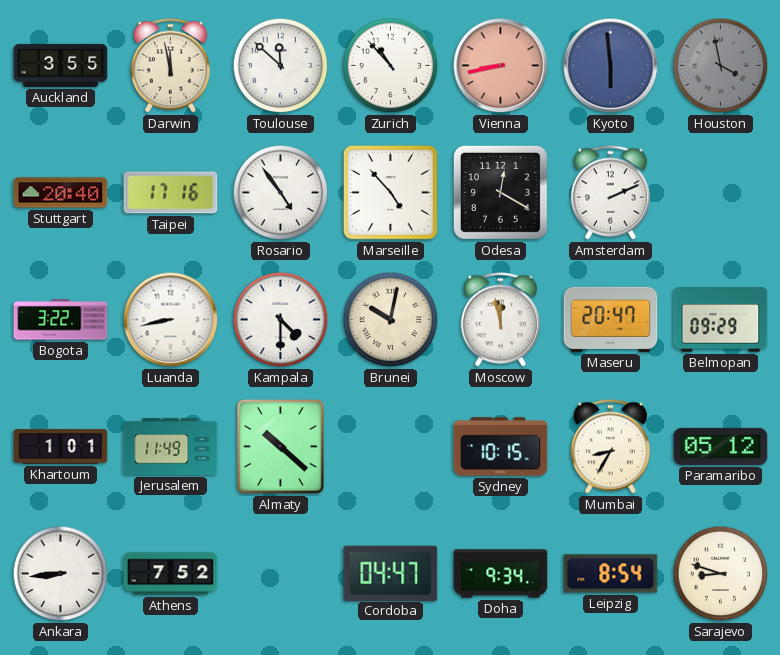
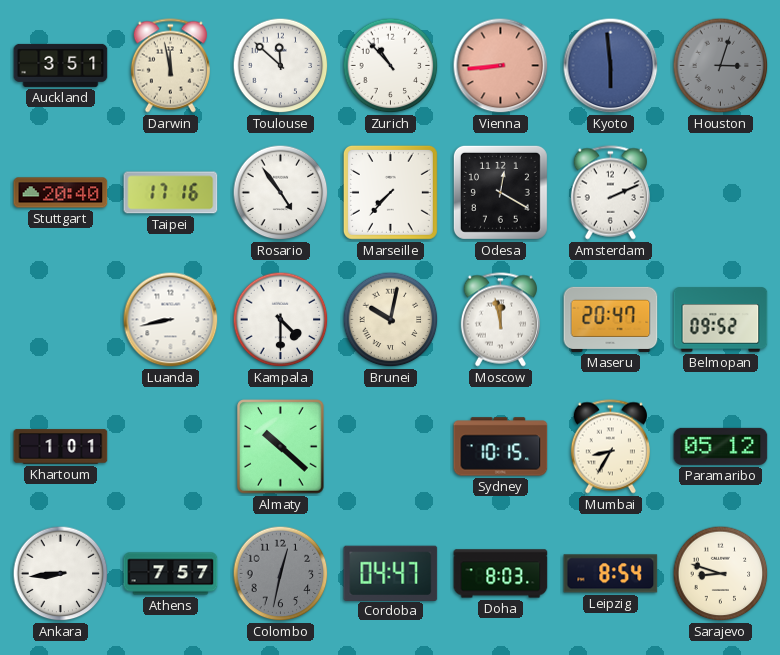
Auckland: 3:55 -> 3:51 (61, 65)
Vienna: 8:43 -> 8:44 (501, 66)
Houston: 3:58 -> 3:03 (721, 66)
Marseille: 4:53 -> 7:37 (390, 192)
Bogota: 3:22 -> none (61, 320)
Belmopan: 09:29 -> 09:52 (721, 320)
Jerusalem: 11:49 -> none (171, 447)
Athens: 7:52 -> 7:57 (171, 574)
Colombo: none -> 12:32 (281, 574)
Doha: 9:34 -> 8:03 (501, 574)
